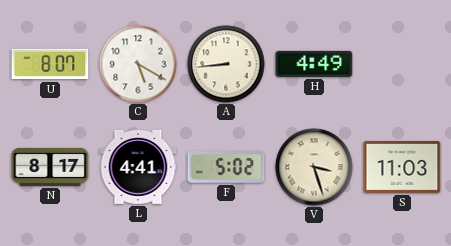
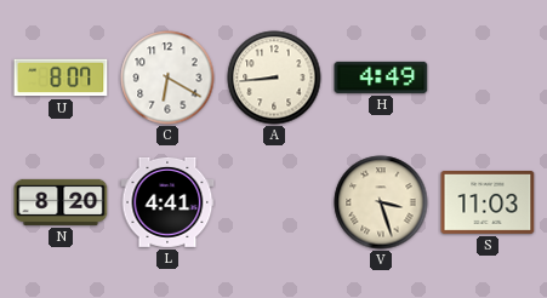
C: 5:20 -> 6:20 (167, 78)
N: 8:17 -> 8:20 (61, 202)
F: 5:02 -> none (226, 167)
